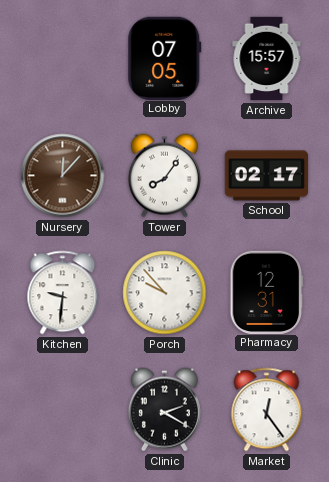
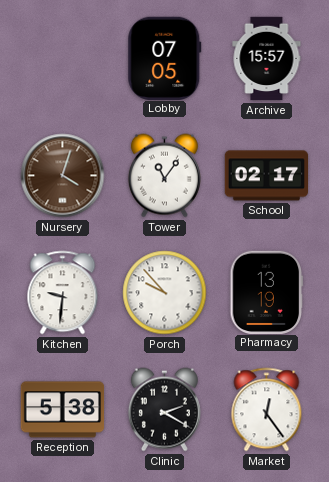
Nursery: 12:07 -> 4:03 (63, 176)
Tower: 8:06 -> 11:06 (164, 176)
Pharmacy: 12:31 -> 13:19 (267, 292)
Reception: none -> 5:38 (63, 410)
